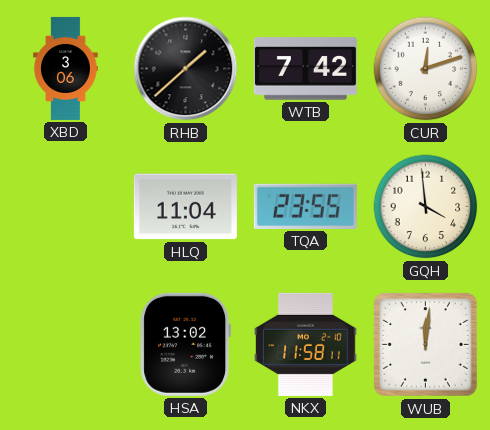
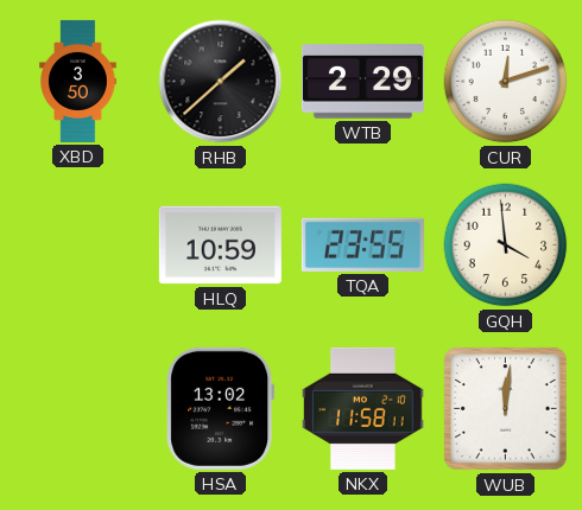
XBD: 3:06 -> 3:50 (78, 81)
WTB: 7:42 -> 2:29 (362, 82)
HLQ: 11:04 -> 10:59 (220, 246)
